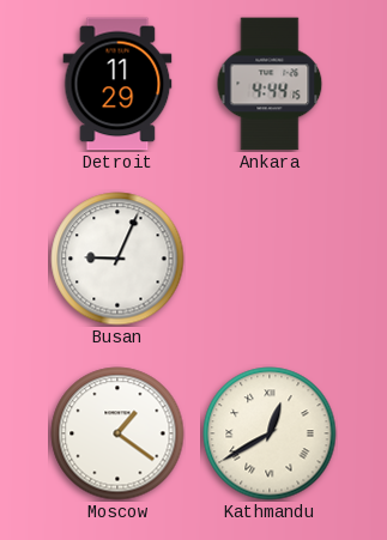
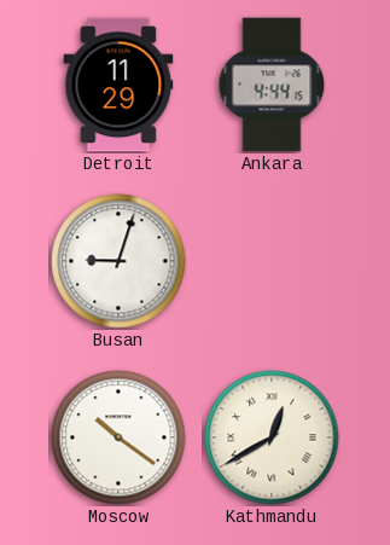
Busan: 9:04 -> 9:03 (118, 261)
Moscow: 1:21 -> 10:21 (118, 437)
